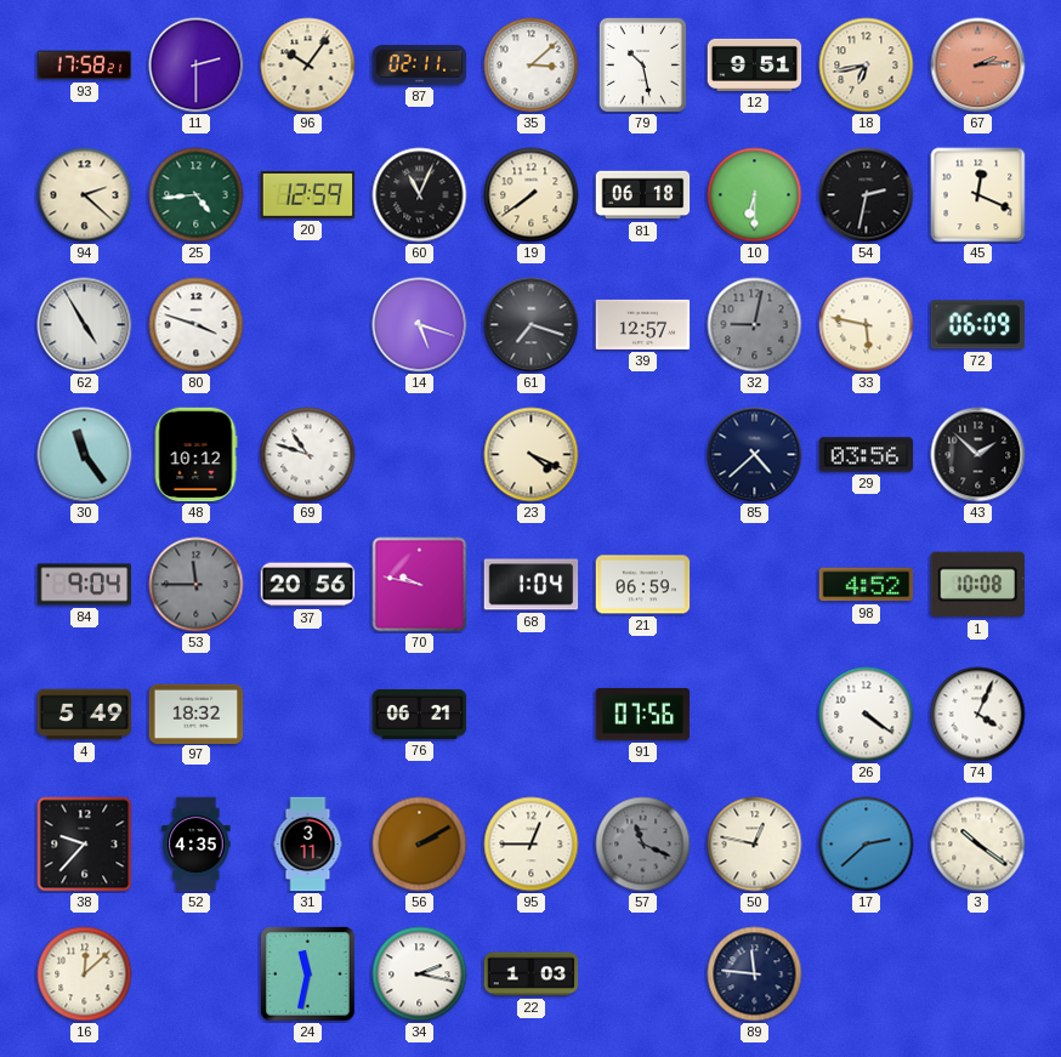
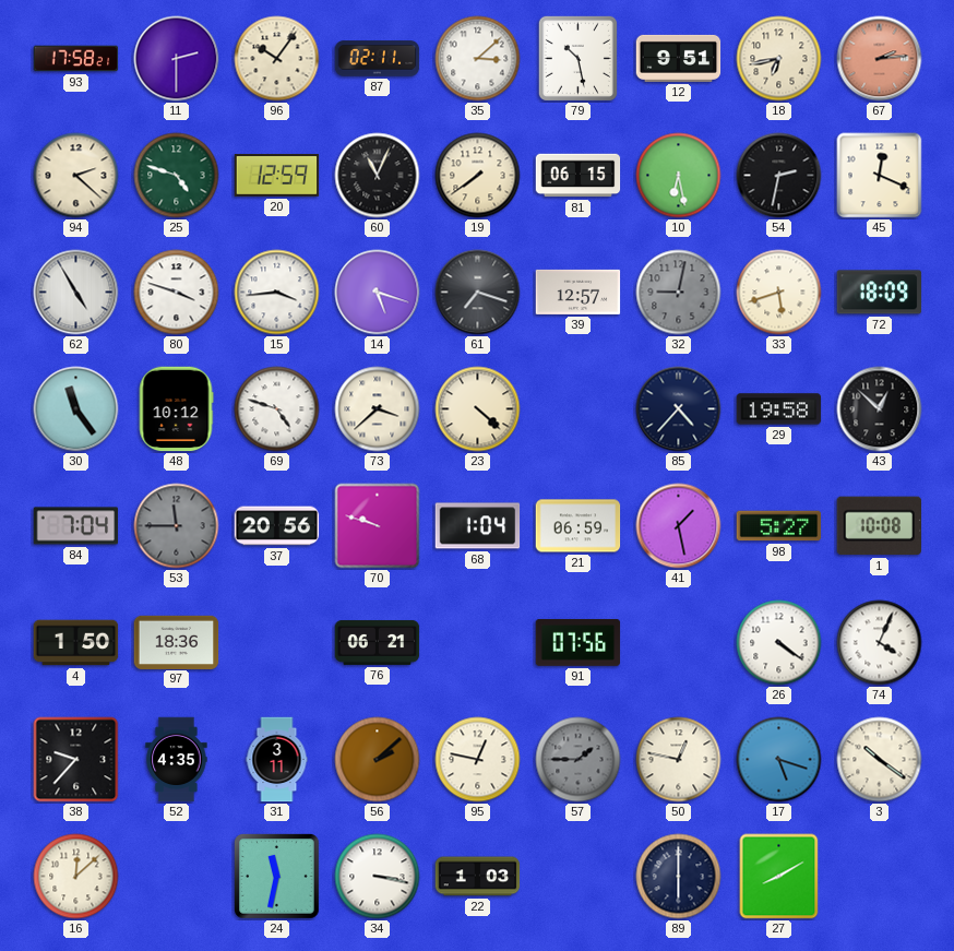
25: 4:44 -> 4:48 (177, 176)
81: 06:18 -> 06:15 (579, 176)
10: 6:30 -> 6:28 (679, 176)
15: none -> 3:44 (277, 293)
33: 5:47 -> 5:42 (779, 293)
72: 06:09 -> 18:09 (880, 293)
69: 10:48 -> 4:48 (277, 409)
73: none -> 3:38 (378, 409)
23: 4:19 -> 4:22 (478, 409)
85: 4:38 -> 4:37 (679, 409)
29: 03:56 -> 19:58 (779, 409)
43: 1:52 -> 12:52 (880, 409)
84: 9:04 -> 7:04 (76, 526)
70: 9:47 -> 9:48 (378, 526)
41: none -> 1:28 (679, 526)
98: 4:52 -> 5:27 (779, 526)
4: 5:49 -> 1:50 (76, 643)
97: 18:32 -> 18:36 (177, 642)
56: 2:10 -> 2:08 (378, 760)
95: 12:45 -> 12:47 (478, 760)
57: 11:19 -> 1:45 (579, 760)
17: 2:38 -> 5:18 (779, 760)
34: 2:17 -> 3:17 (378, 877)
89: 11:46 -> 6:00 (679, 877)
27: none -> 8:10 (779, 877)
